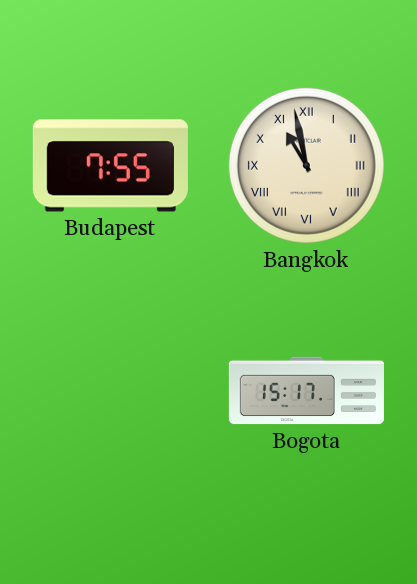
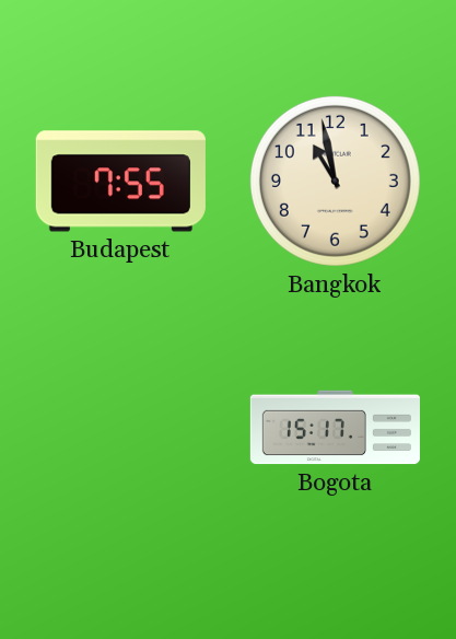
Bangkok numerals: Roman -> Arabic (335, 181)
